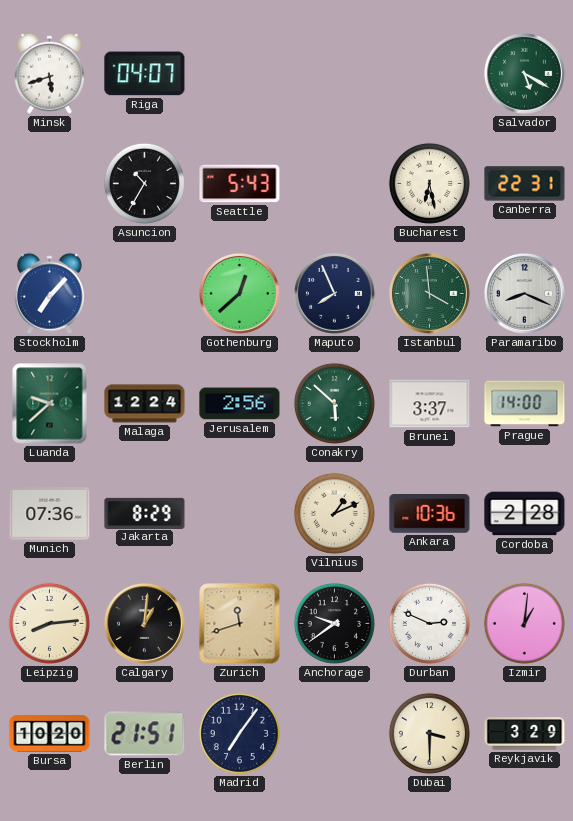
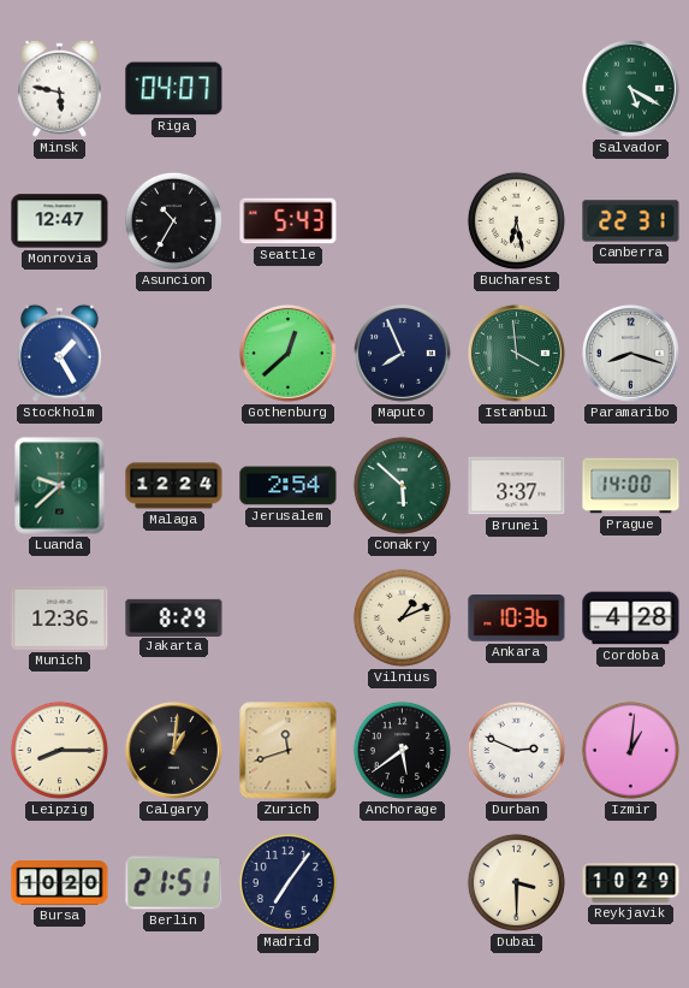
Minsk: 5:42 -> 5:47 (59, 88)
Monrovia: none -> 12:47 (60, 221)
Stockholm: 7:07 -> 1:25 (59, 353)
Paramaribo: 8:19 -> 8:18 (630, 353)
Jerusalem: 2:56 -> 2:54 (289, 486)
Munich: 07:36 -> 12:36 (60, 619)
Cordoba: 2:28 -> 4:28 (631, 619)
Leipzig: 8:14 -> 8:15 (59, 750)
Anchorage: 9:39 -> 5:39 (402, 750)
Reykjavik: 3:29 -> 10:29 (631, 883)
